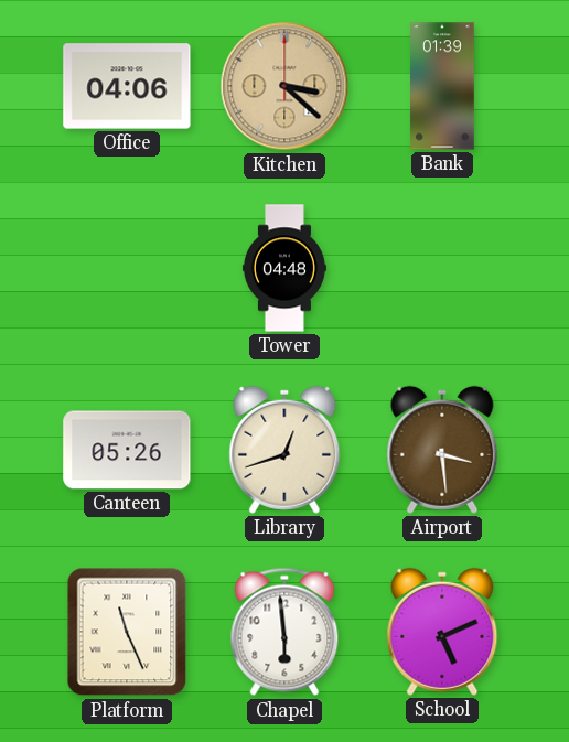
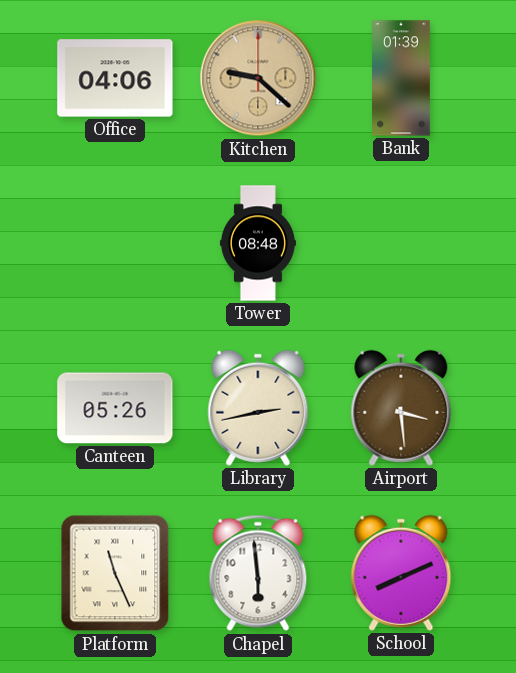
Kitchen: 3:22 -> 9:22 (258, 78)
Tower: 04:48 -> 08:48 (258, 243)
Library: 12:42 -> 2:43 (258, 408)
School: 5:11 -> 8:11 (401, 573)
